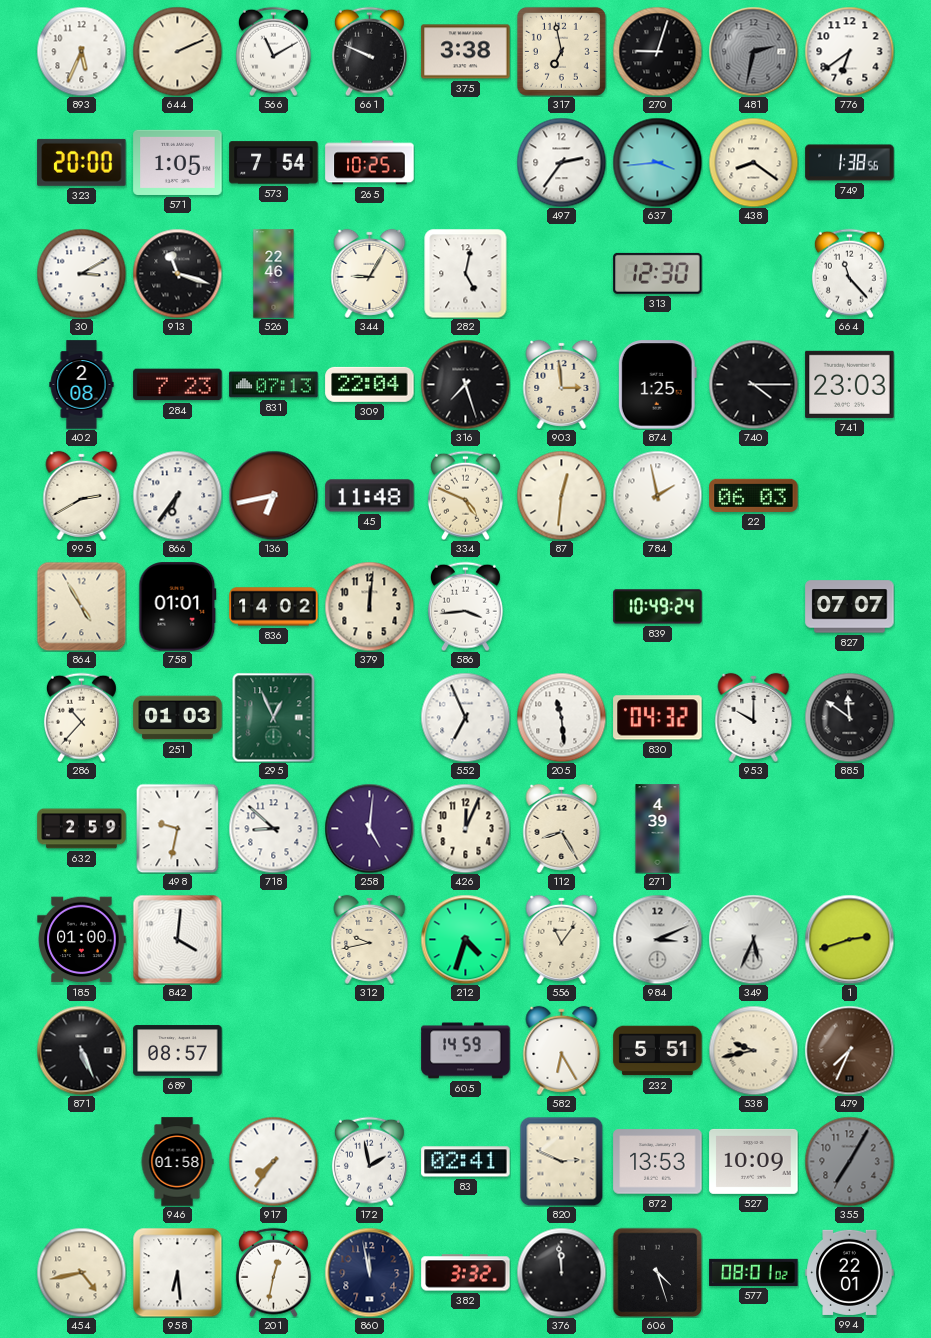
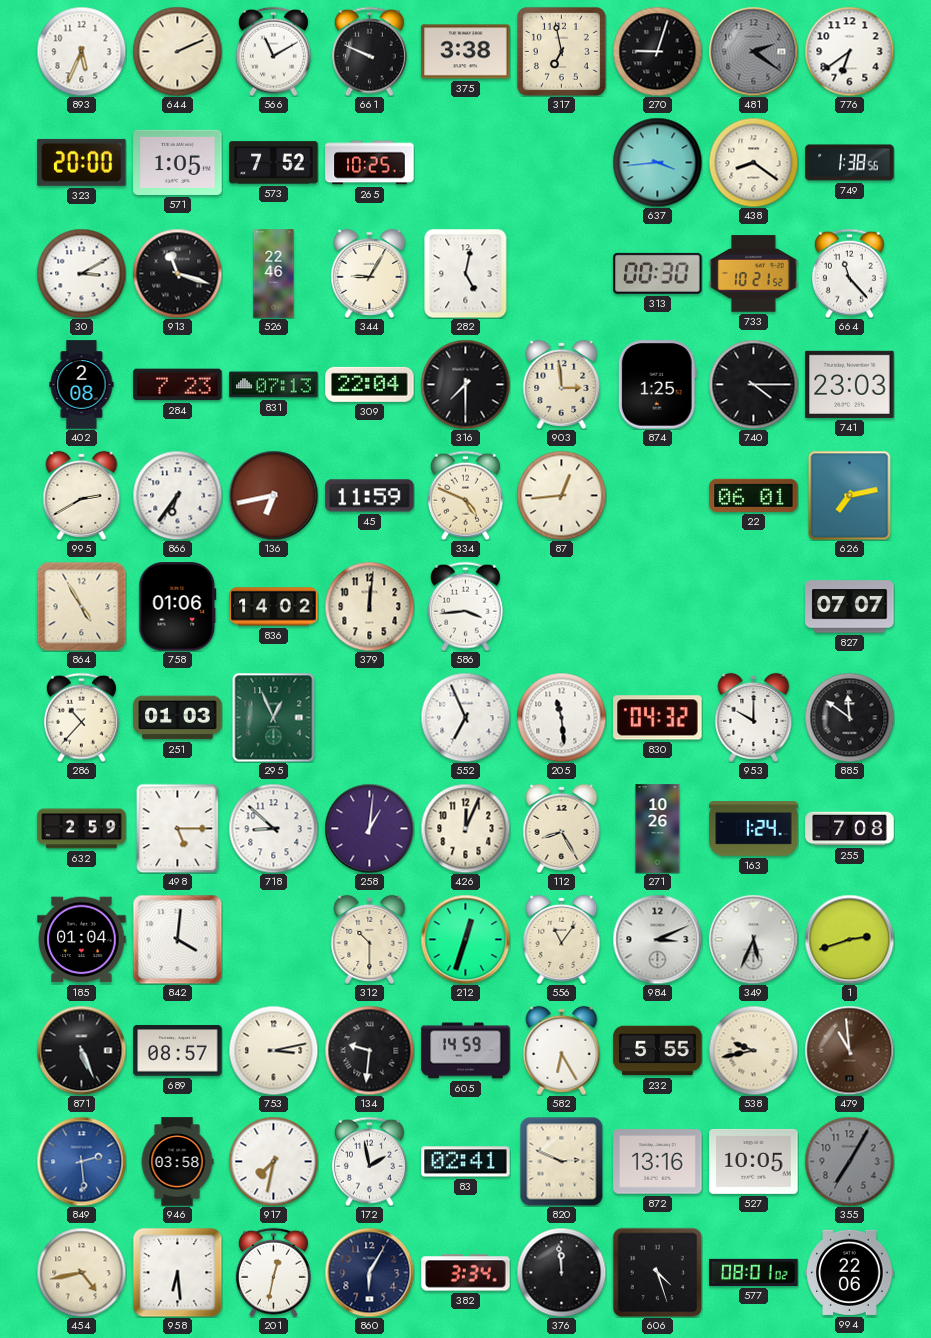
481: 2:32 -> 2:21 (753, 51)
573: 7:54 -> 7:52 (274, 163)
497: 2:36 -> none (561, 162)
313: 12:30 -> 00:30 (658, 273)
733: none -> 10:21 (754, 274)
316: 7:27 -> 7:30 (465, 384)
45: 11:48 -> 11:59 (370, 496)
87: 12:31 -> 12:44 (561, 495)
784: 1:58 -> none (657, 495)
22: 06:03 -> 06:01 (754, 495)
626: none -> 7:13 (850, 495)
758: 01:01 -> 01:06 (178, 607)
839: 10:49 -> none (658, 607)
498: 9:32 -> 5:15 (178, 828)
258: 5:01 -> 1:01 (369, 828)
271: 4:39 -> 10:26 (658, 829)
163: none -> 1:24 (754, 829)
255: none -> 7:08 (850, 829)
185: 01:00 -> 01:04 (82, 940)
312: 9:43 -> 10:30 (370, 939)
212: 4:33 -> 12:33 (465, 939)
753: none -> 3:13 (273, 1050)
134: none -> 9:31 (369, 1050)
232: 5:51 -> 5:55 (658, 1051)
479: 7:34 -> 10:59 (849, 1050)
849: none -> 2:29 (81, 1161)
946: 01:58 -> 03:58 (177, 1162)
917: 7:36 -> 7:32 (273, 1161)
872: 13:53 -> 13:16 (658, 1162)
527: 10:09 -> 10:05 (754, 1161)
860: 11:58 -> 6:05 (369, 1272)
382: 3:32 -> 3:34 (466, 1273)
994: 22:01 -> 22:06 (850, 1272)
